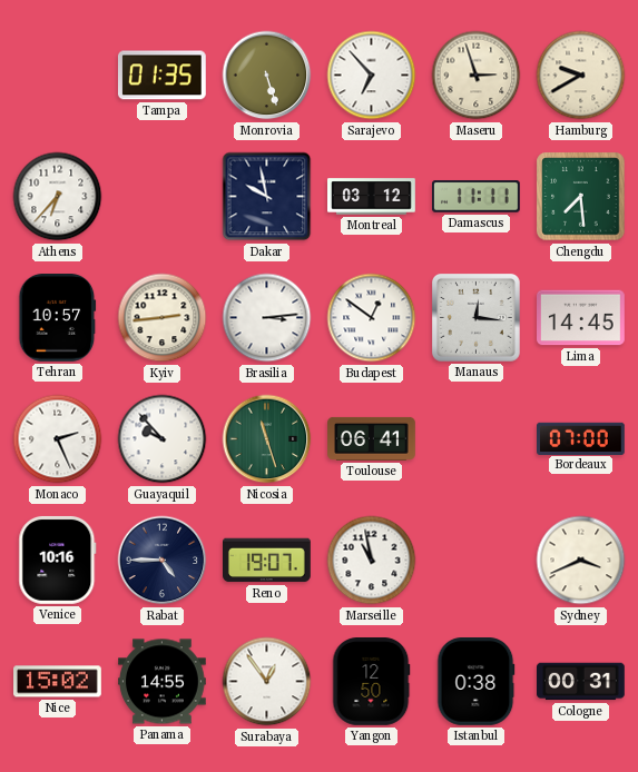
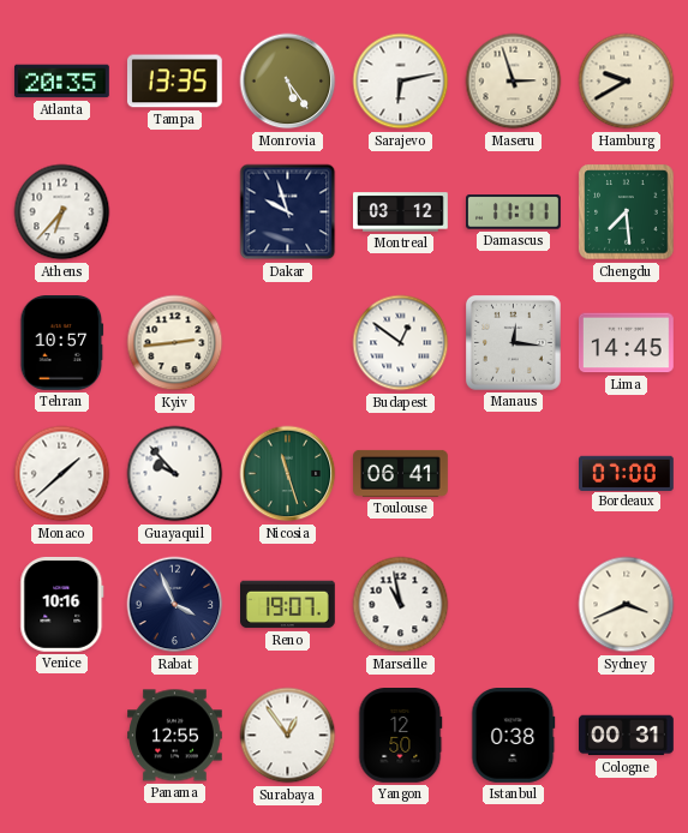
Atlanta: none -> 20:35 (62, 82)
Tampa: 01:35 -> 13:35 (174, 82)
Monrovia: 5:27 -> 5:24 (288, 82)
Sarajevo: 6:53 -> 6:13 (401, 82)
Dakar: 9:58 -> 9:57 (288, 212)
Brasilia: 3:14 -> none (267, 318)
Monaco: 2:26 -> 1:38 (62, 474)
Rabat: 4:45 -> 3:56 (175, 605)
Nice: 15:02 -> none (58, 682)
Panama: 14:55 -> 12:55 (175, 736)
